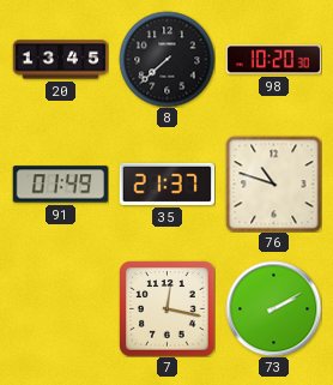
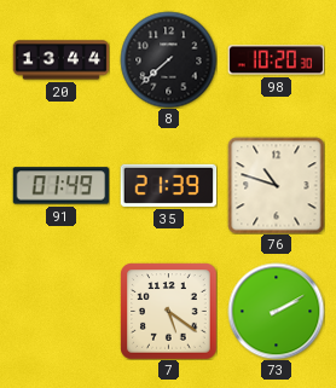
20: 13:45 -> 13:44 (60, 60)
35: 21:37 -> 21:39 (168, 185)
7: 12:17 -> 5:21 (168, 311)
